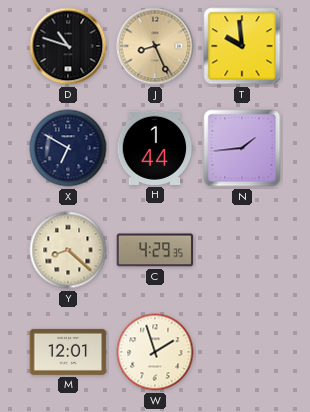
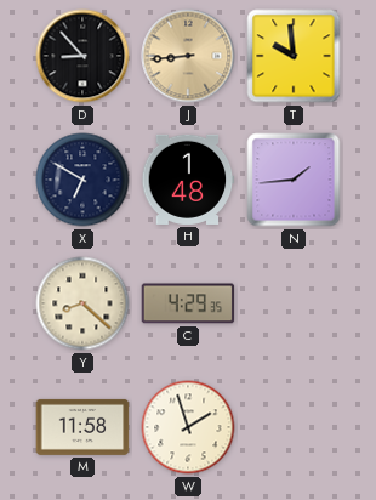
D: 10:48 -> 8:53 (82, 56)
J: 8:26 -> 8:44 (188, 56)
H: 1:44 -> 1:48 (188, 180)
M: 12:01 -> 11:58 (82, 427)
